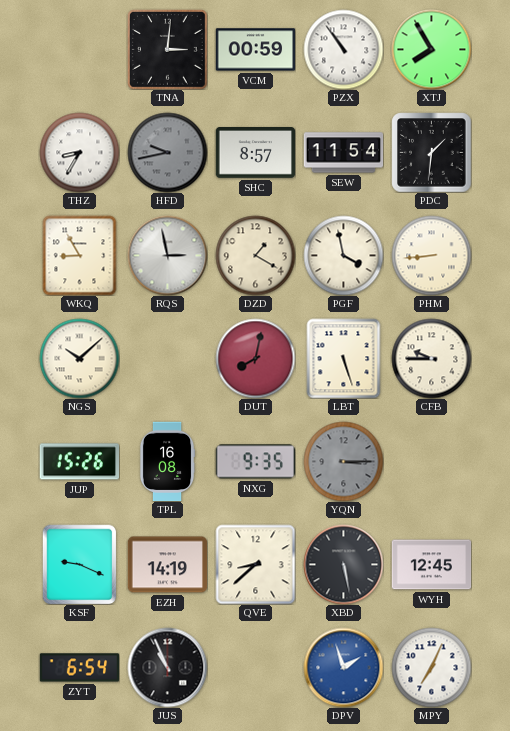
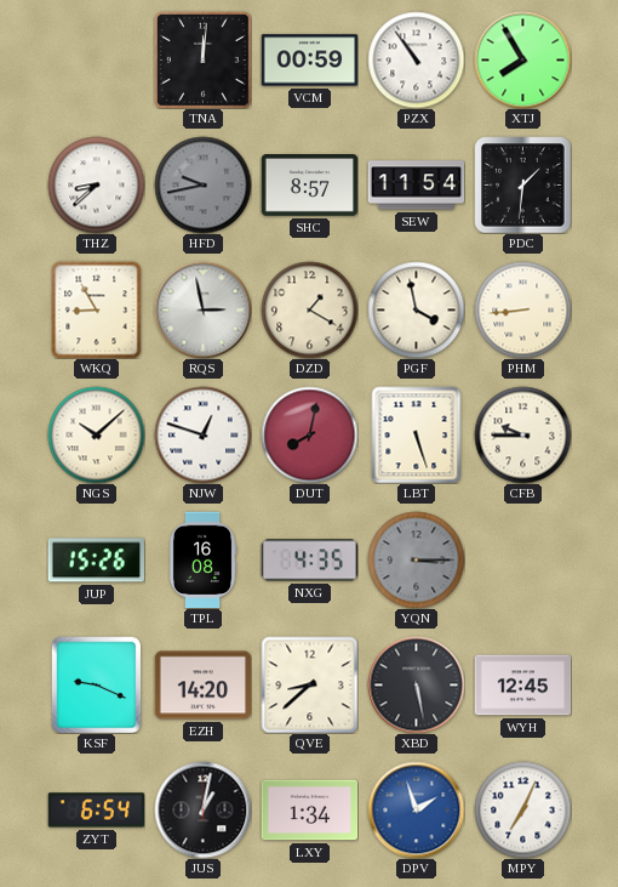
TNA: 3:01 -> 12:01 (202, 59)
THZ: 8:35 -> 8:38 (96, 184)
NJW: none -> 12:48 (202, 434)
NXG: 9:35 -> 4:35 (309, 561)
EZH: 14:19 -> 14:20 (202, 686)
JUS: 10:56 -> 1:02 (202, 809)
LXY: none -> 1:34 (309, 811)
